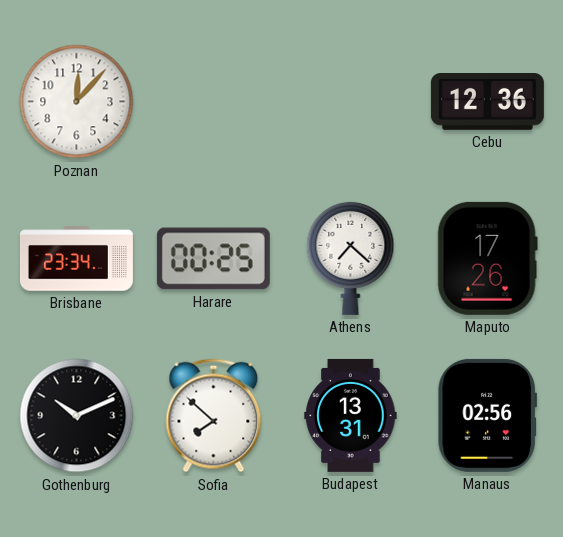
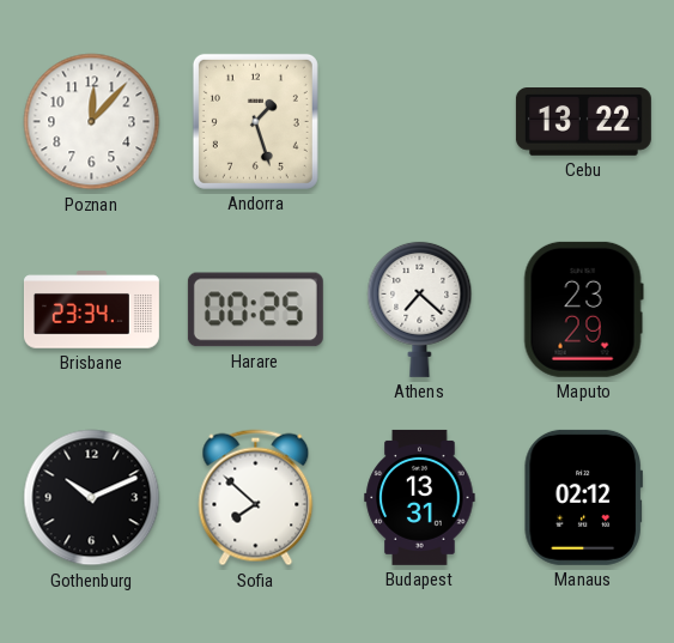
Andorra: none -> 1:27 (255, 121)
Cebu: 12:36 -> 13:22 (583, 122)
Maputo: 17:26 -> 23:29 (583, 309)
Manaus: 02:56 -> 02:12 (583, 497)
